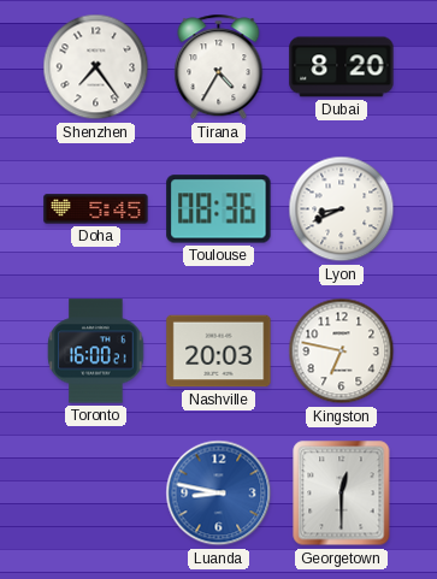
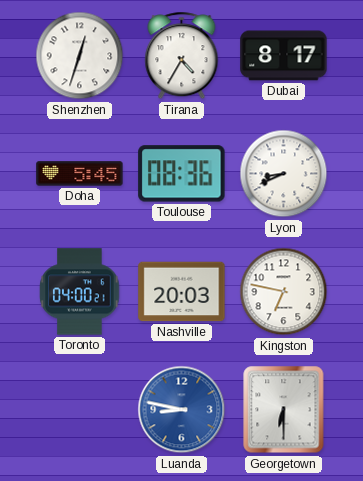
Shenzhen: 7:24 -> 12:33 (80, 56)
Dubai: 8:20 -> 8:17 (284, 56)
Toronto: 16:00 -> 04:00 (80, 292)
Georgetown: 12:30 -> 6:30 (284, 410)
